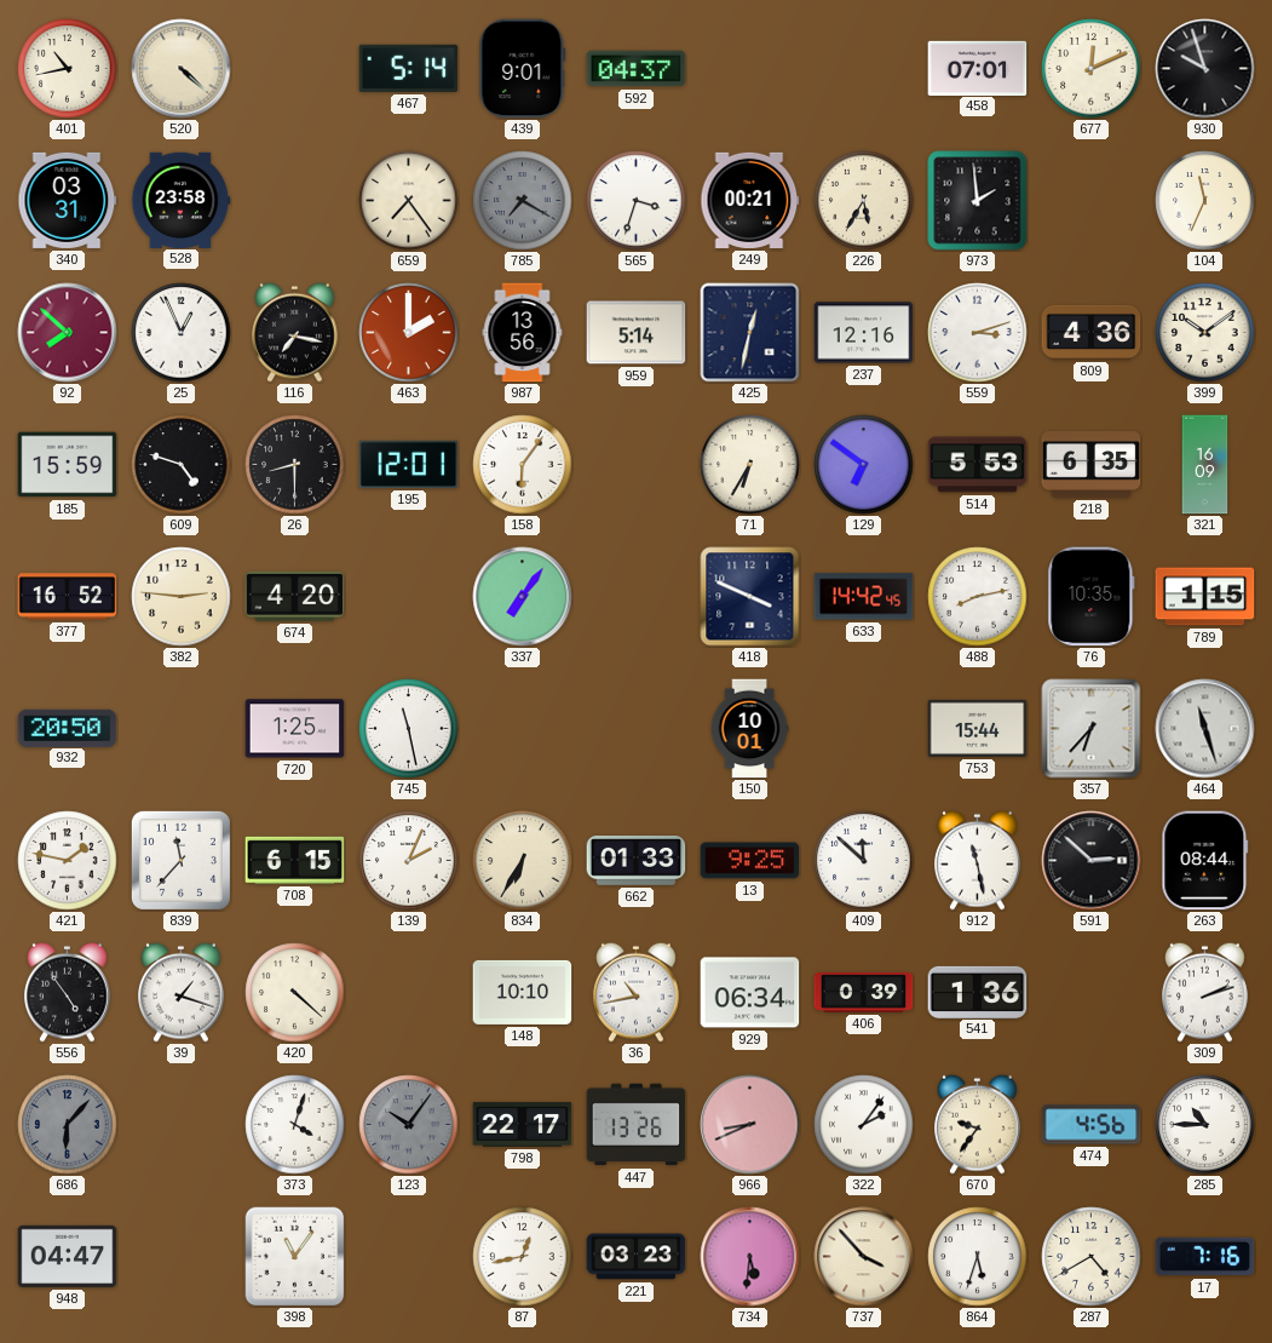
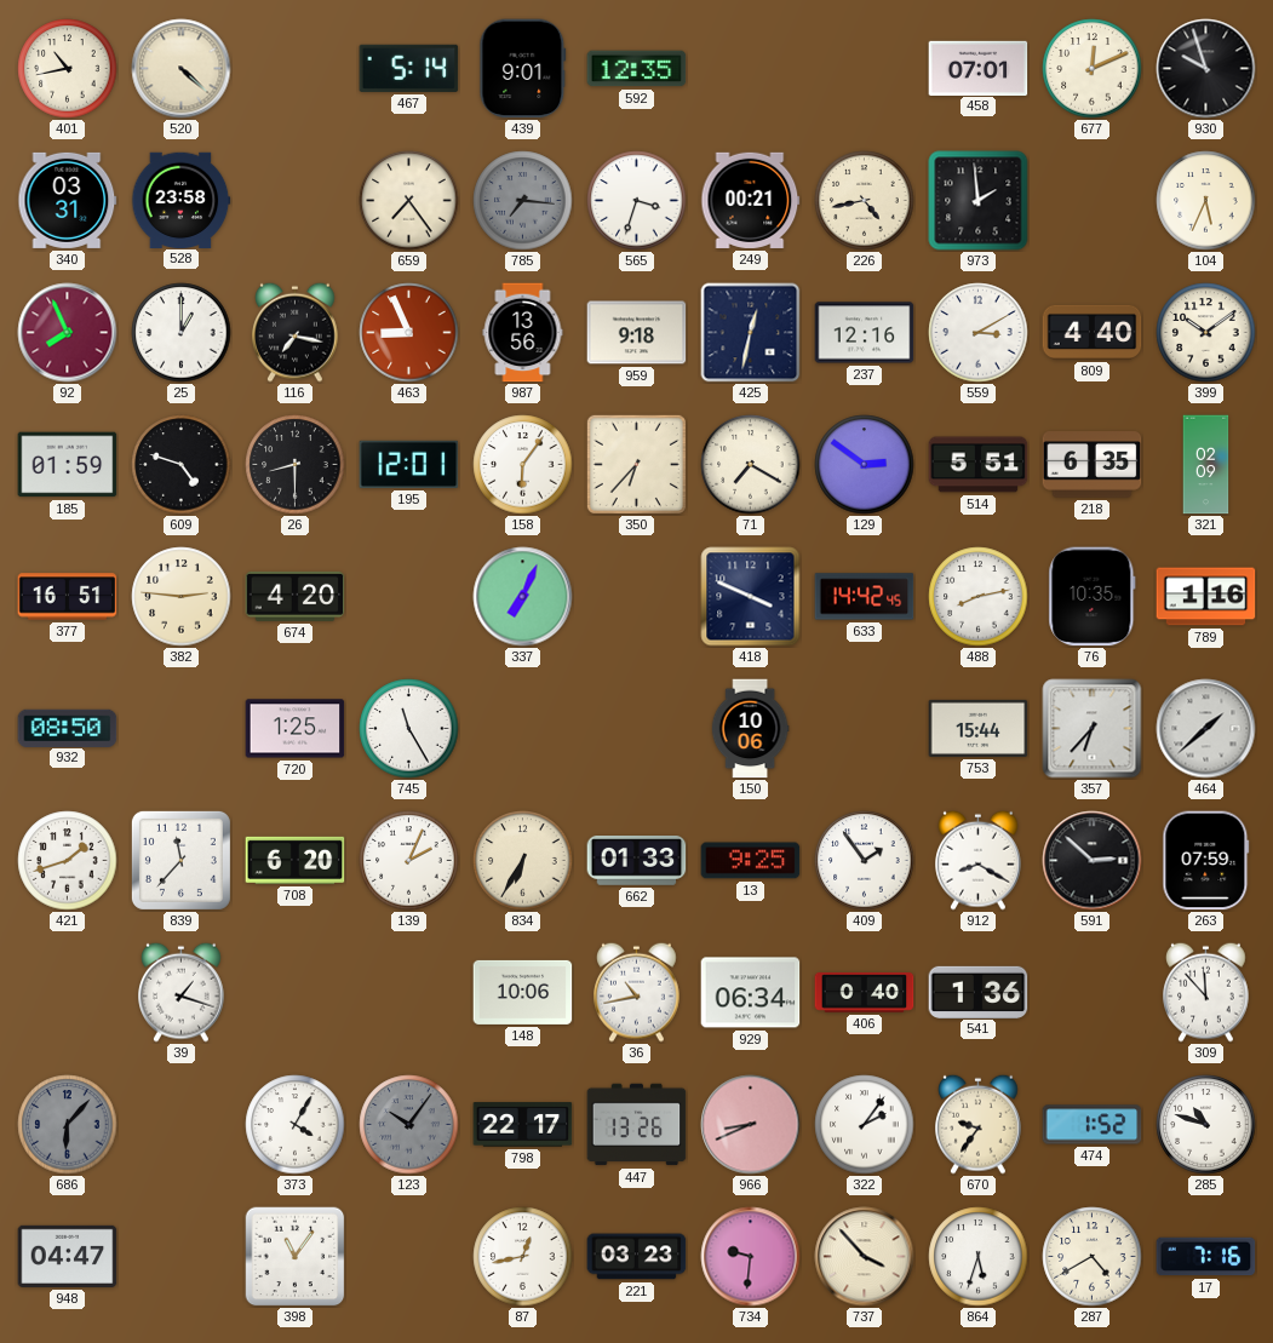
592: 04:37 -> 12:35 (637, 69)
785: 7:20 -> 7:16 (523, 201)
226: 5:35 -> 4:43 (865, 201)
104: 11:34 -> 5:34 (1206, 201)
92: 7:52 -> 7:56 (68, 333)
25: 12:56 -> 1:00 (182, 333)
463: 2:00 -> 8:56 (409, 333)
959: 5:14 -> 9:18 (637, 333)
559: 3:12 -> 3:10 (979, 333)
809: 4:36 -> 4:40 (1093, 332)
185: 15:59 -> 01:59 (68, 465)
350: none -> 6:37 (636, 464)
71: 6:35 -> 7:20 (751, 465)
129: 6:51 -> 2:51 (865, 465)
514: 5:53 -> 5:51 (979, 465)
321: 16:09 -> 02:09 (1206, 465)
377: 16:52 -> 16:51 (68, 597)
337: 7:06 -> 7:04 (523, 597)
789: 1:15 -> 1:16 (1206, 597)
932: 20:50 -> 08:50 (68, 728)
745: 11:28 -> 11:25 (409, 729)
150: 10:01 -> 10:06 (750, 729)
464: 11:27 -> 1:38 (1206, 729)
421: 1:47 -> 1:42 (68, 861)
708: 6:15 -> 6:20 (296, 860)
409: 11:52 -> 1:54 (865, 861)
912: 11:28 -> 8:20 (979, 860)
263: 08:44 -> 07:59 (1206, 861)
556: 4:54 -> none (68, 992)
420: 4:22 -> none (295, 993)
148: 10:10 -> 10:06 (523, 992)
406: 0:39 -> 0:40 (865, 993)
309: 2:12 -> 11:53 (1206, 992)
373: 4:03 -> 4:05 (296, 1125)
474: 4:56 -> 1:52 (1093, 1125)
285: 10:45 -> 10:48 (1206, 1125)
734: 5:31 -> 9:31 (751, 1257)
